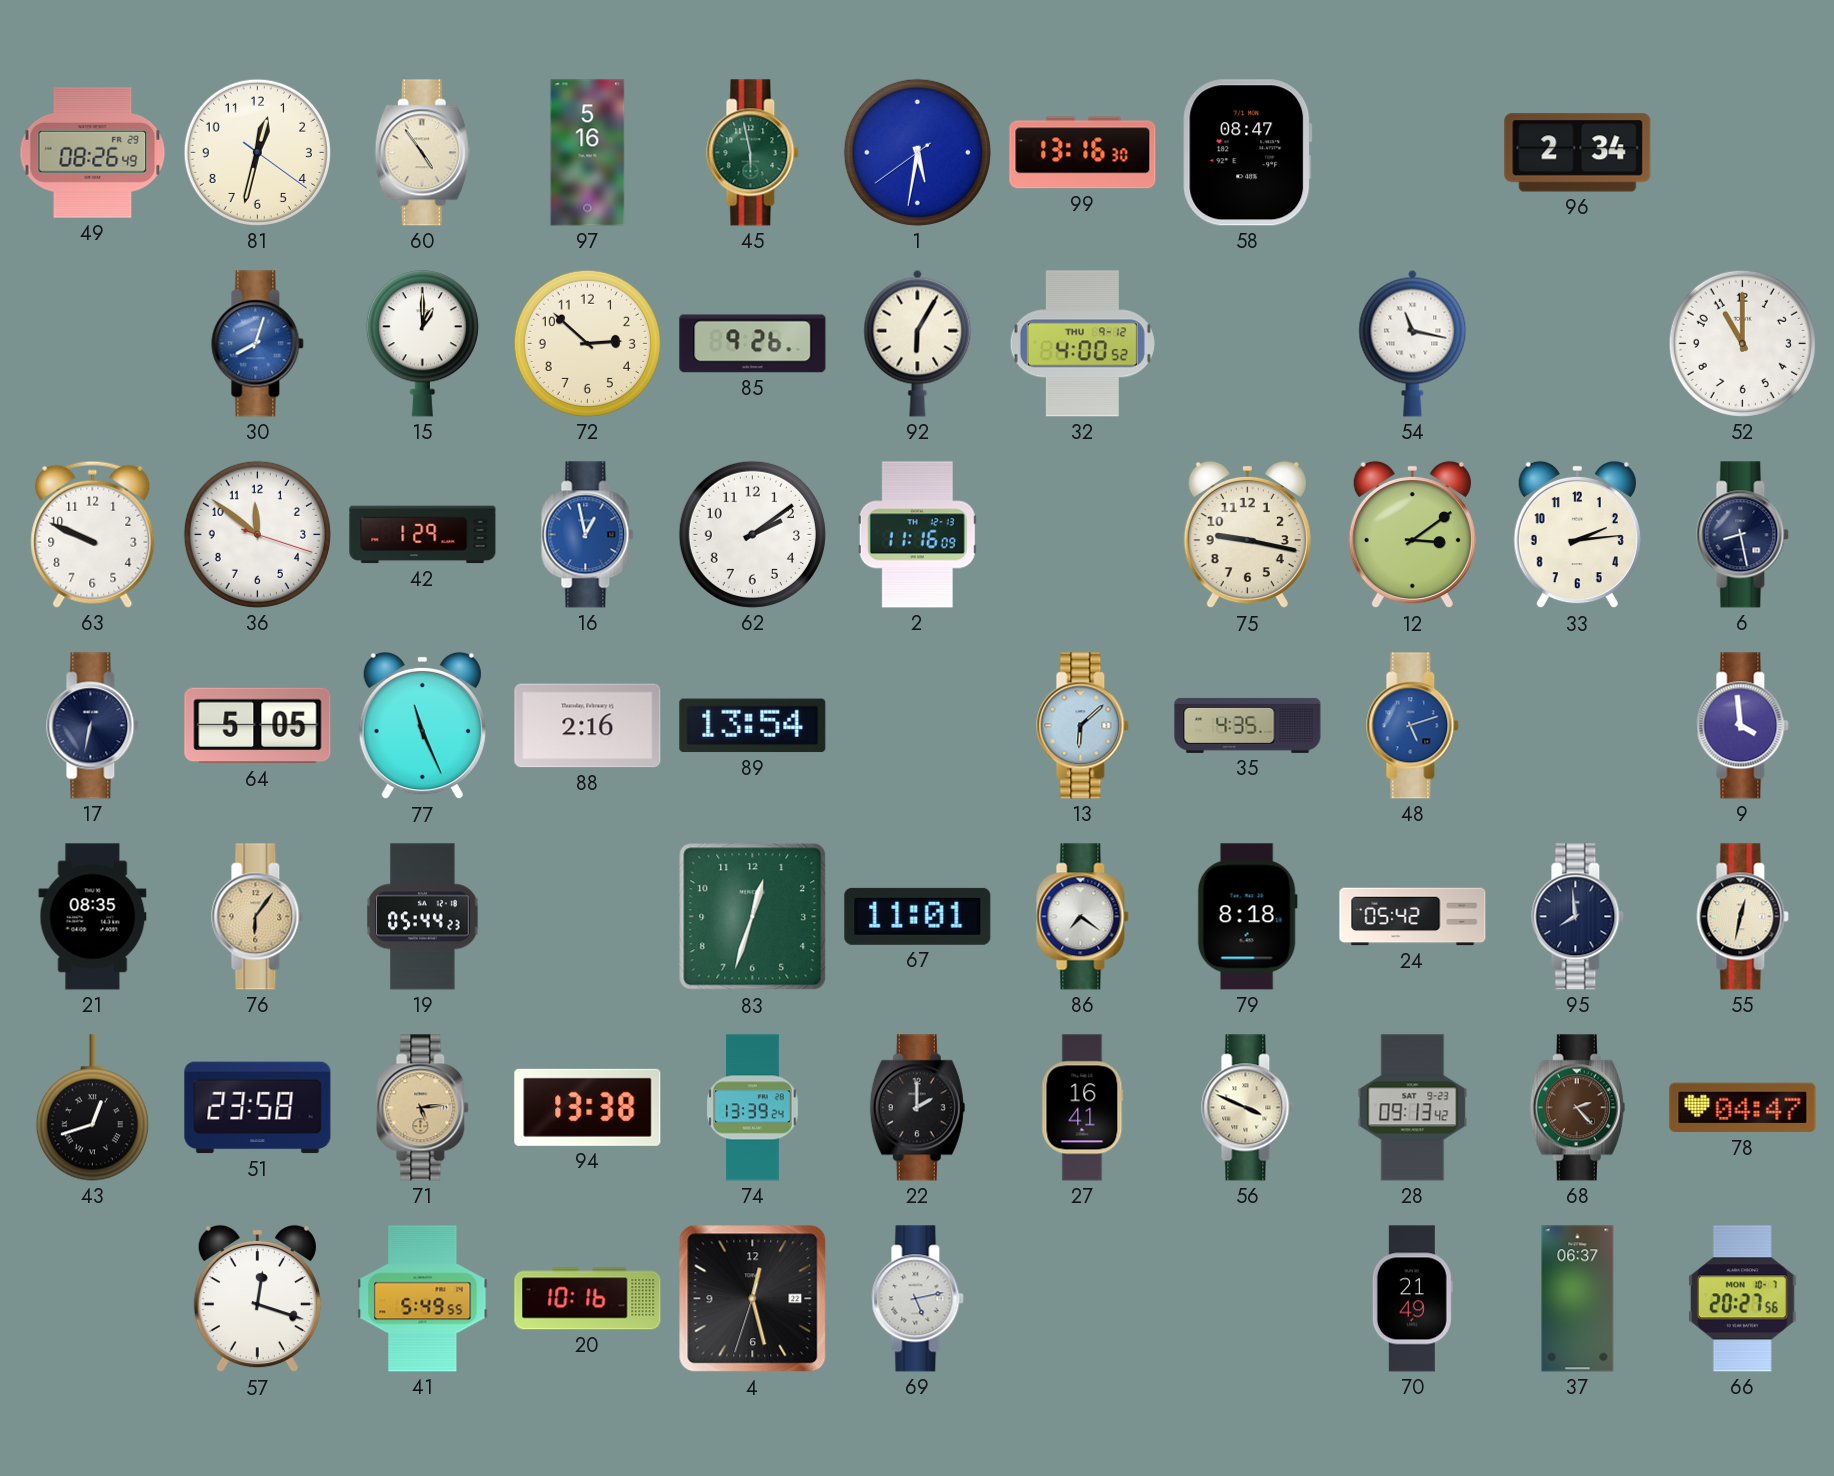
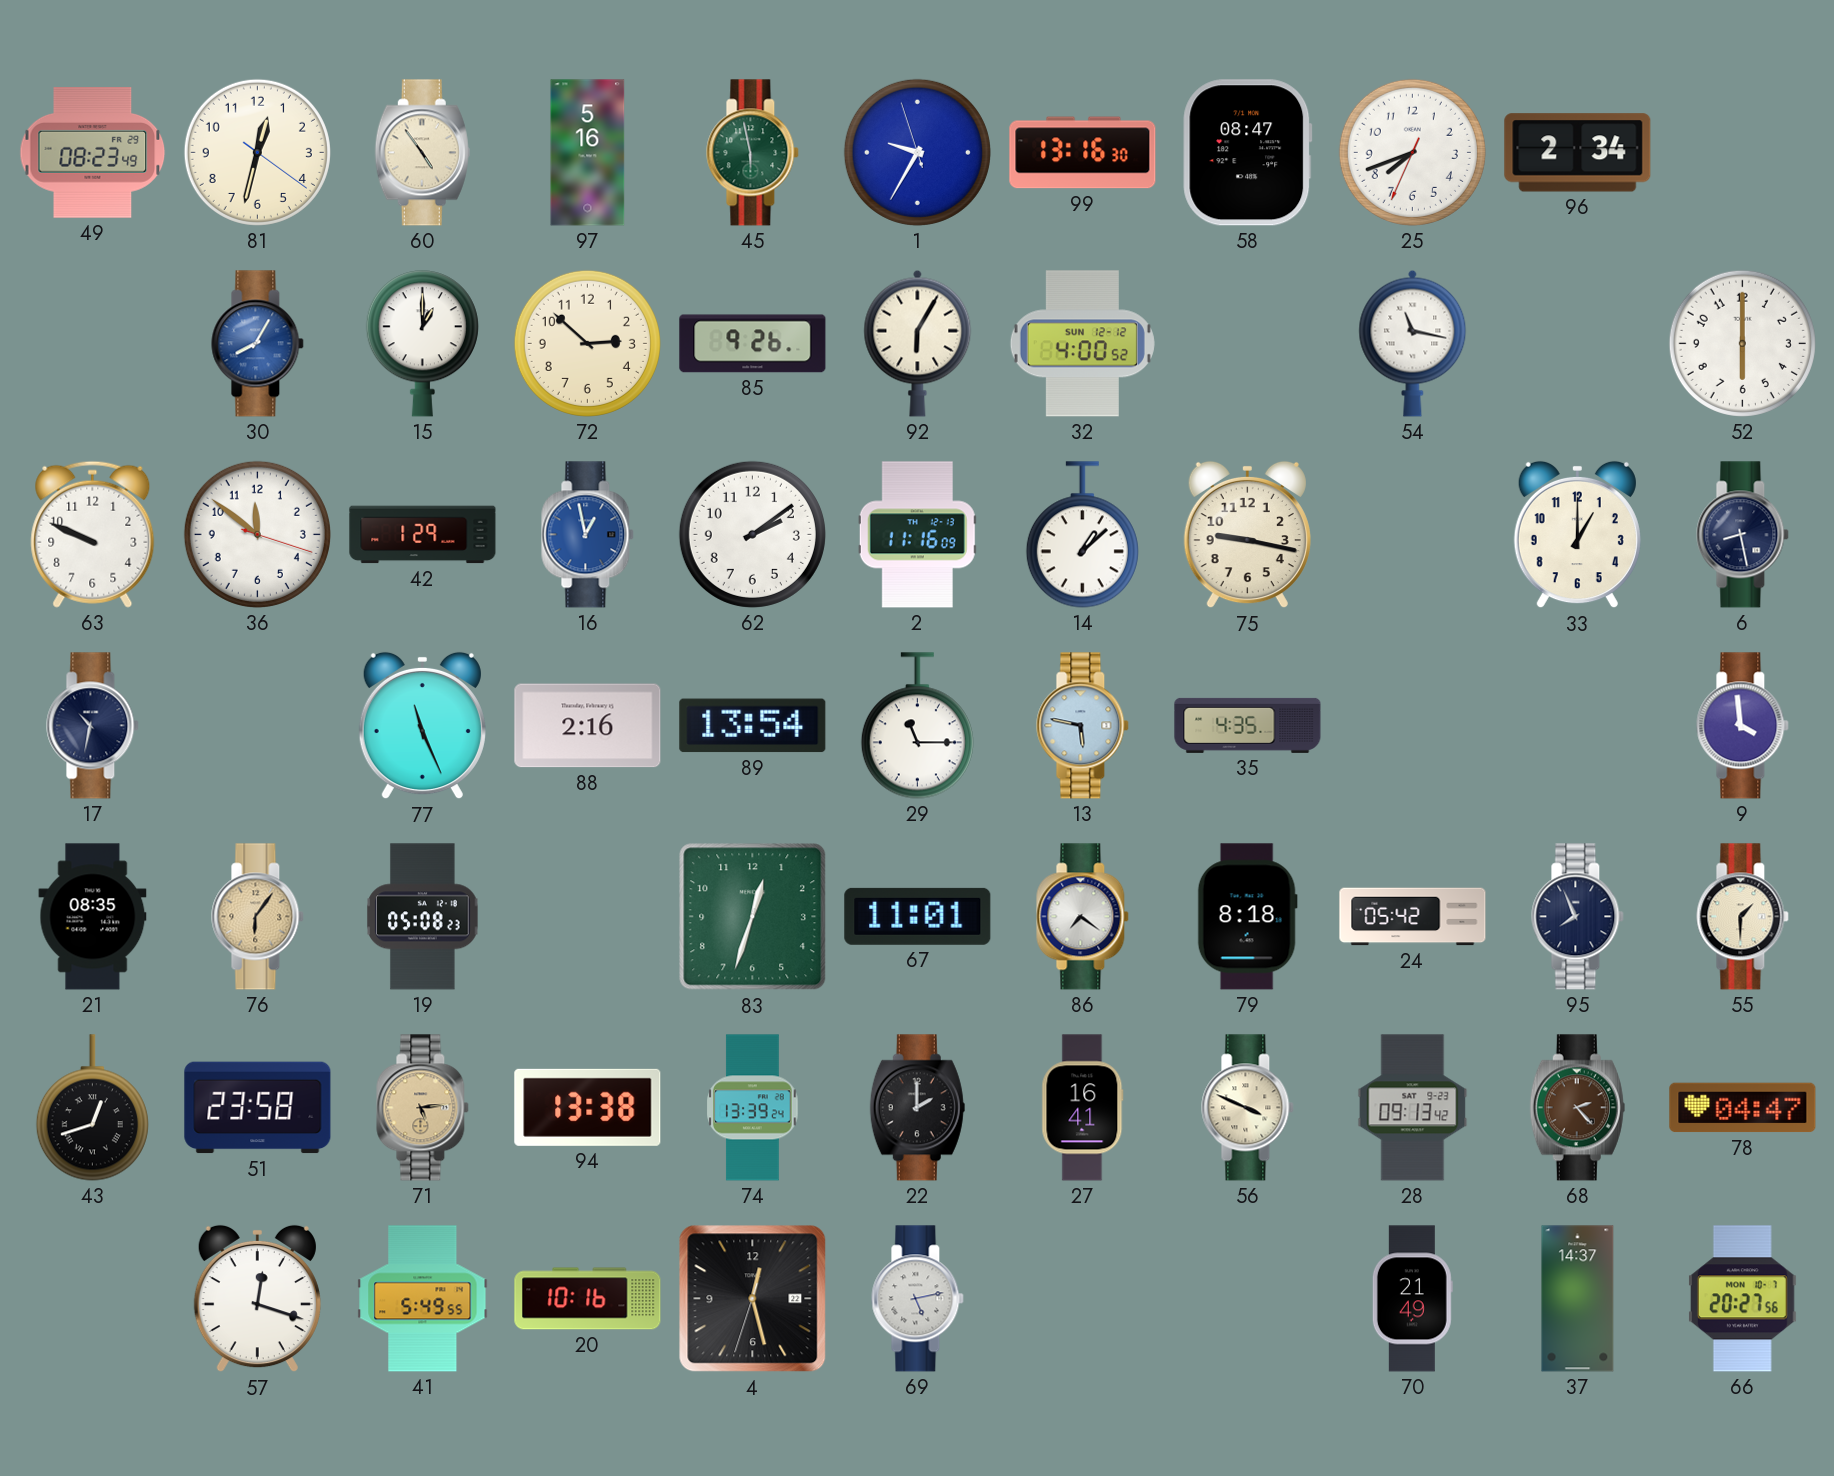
49: 08:26 -> 08:23 (93, 153)
1: 5:31 -> 9:34 (917, 152)
25: none -> 7:41 (1412, 152)
30: 8:03 -> 8:05 (258, 344)
32 date: THU 9-12 -> SUN 12-12 (1082, 344)
52: 11:00 -> 6:00 (1742, 343)
14: none -> 1:08 (1082, 535)
12: 3:09 -> none (1412, 535)
33: 2:14 -> 1:00 (1577, 535)
17: 6:32 -> 10:32 (93, 726)
64: 5:05 -> none (258, 726)
29: none -> 11:15 (917, 726)
13: 6:08 -> 5:47 (1083, 726)
48: 5:12 -> none (1413, 726)
19: 05:44 -> 05:08 (423, 917)
95: 7:59 -> 7:56 (1578, 917)
55: 12:32 -> 1:30 (1743, 917)
37: 06:37 -> 14:37 (1578, 1299)
